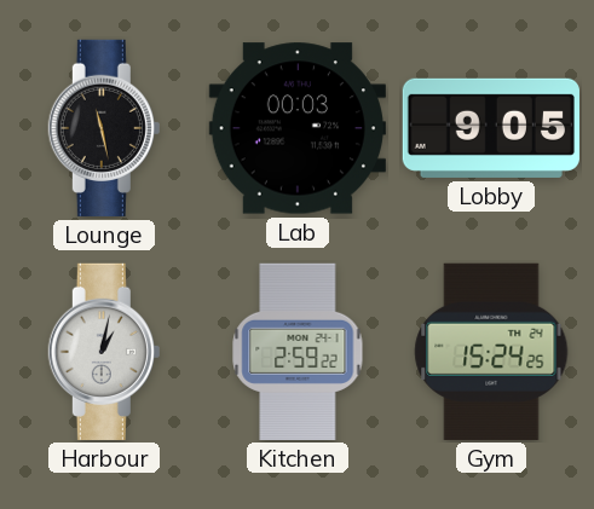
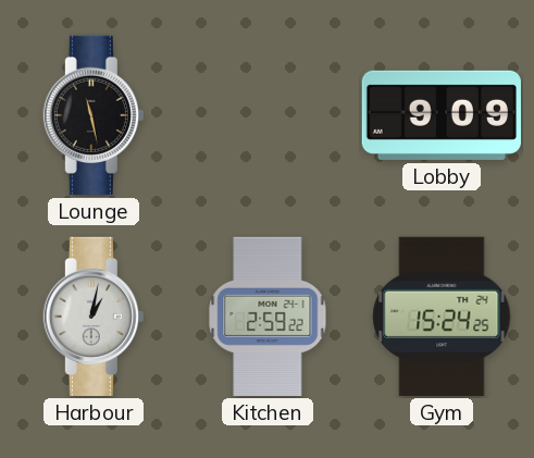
Lab: 00:03 -> none (298, 128)
Lobby: 9:05 -> 9:09 (442, 115)
